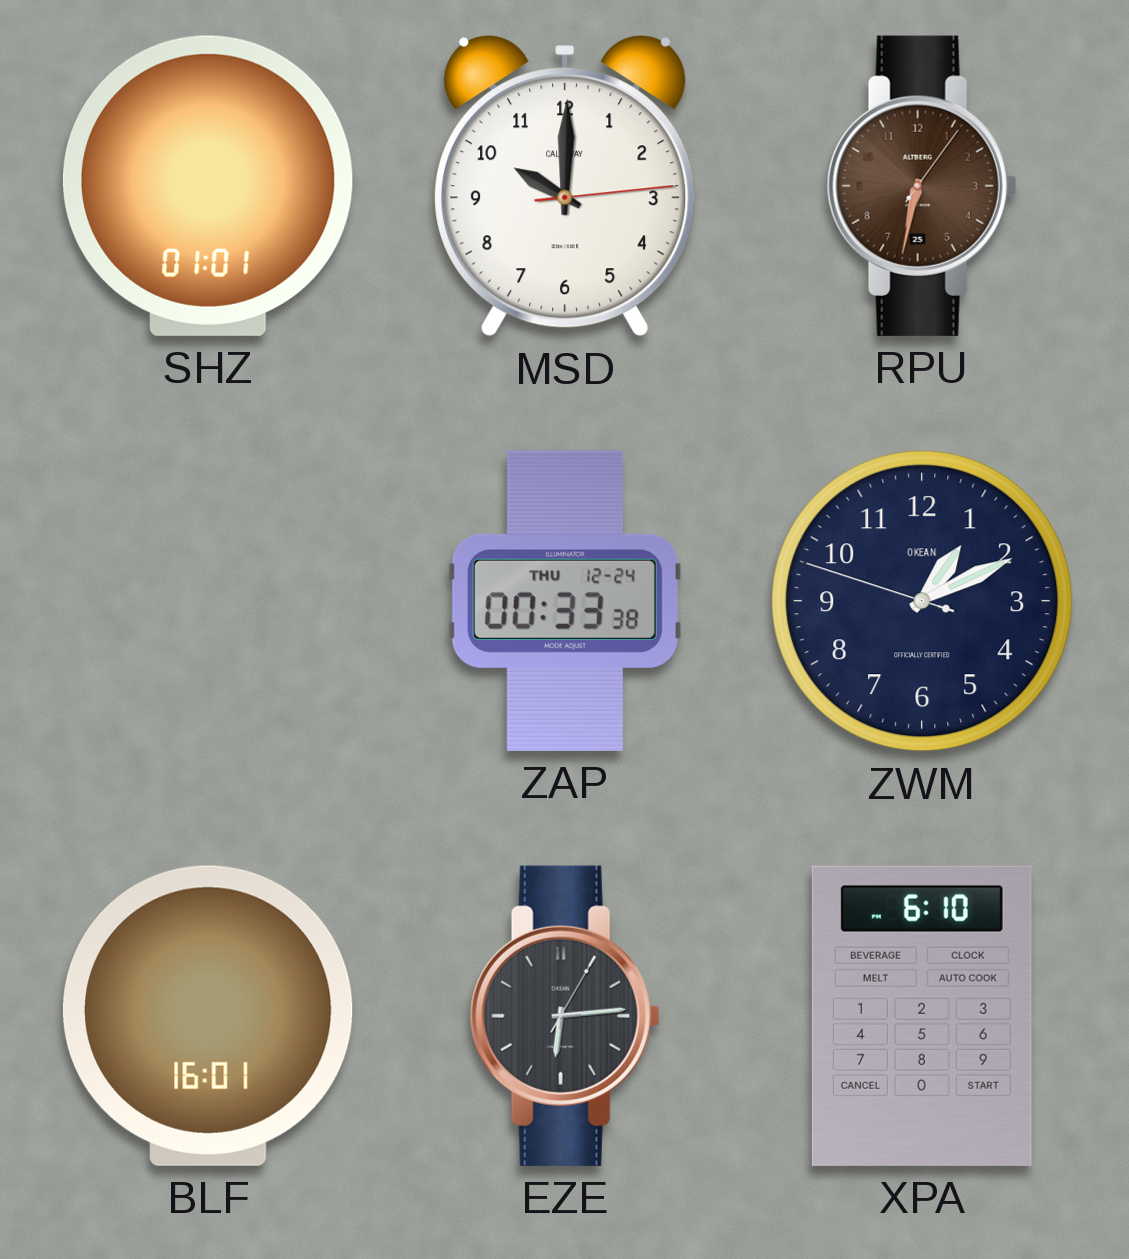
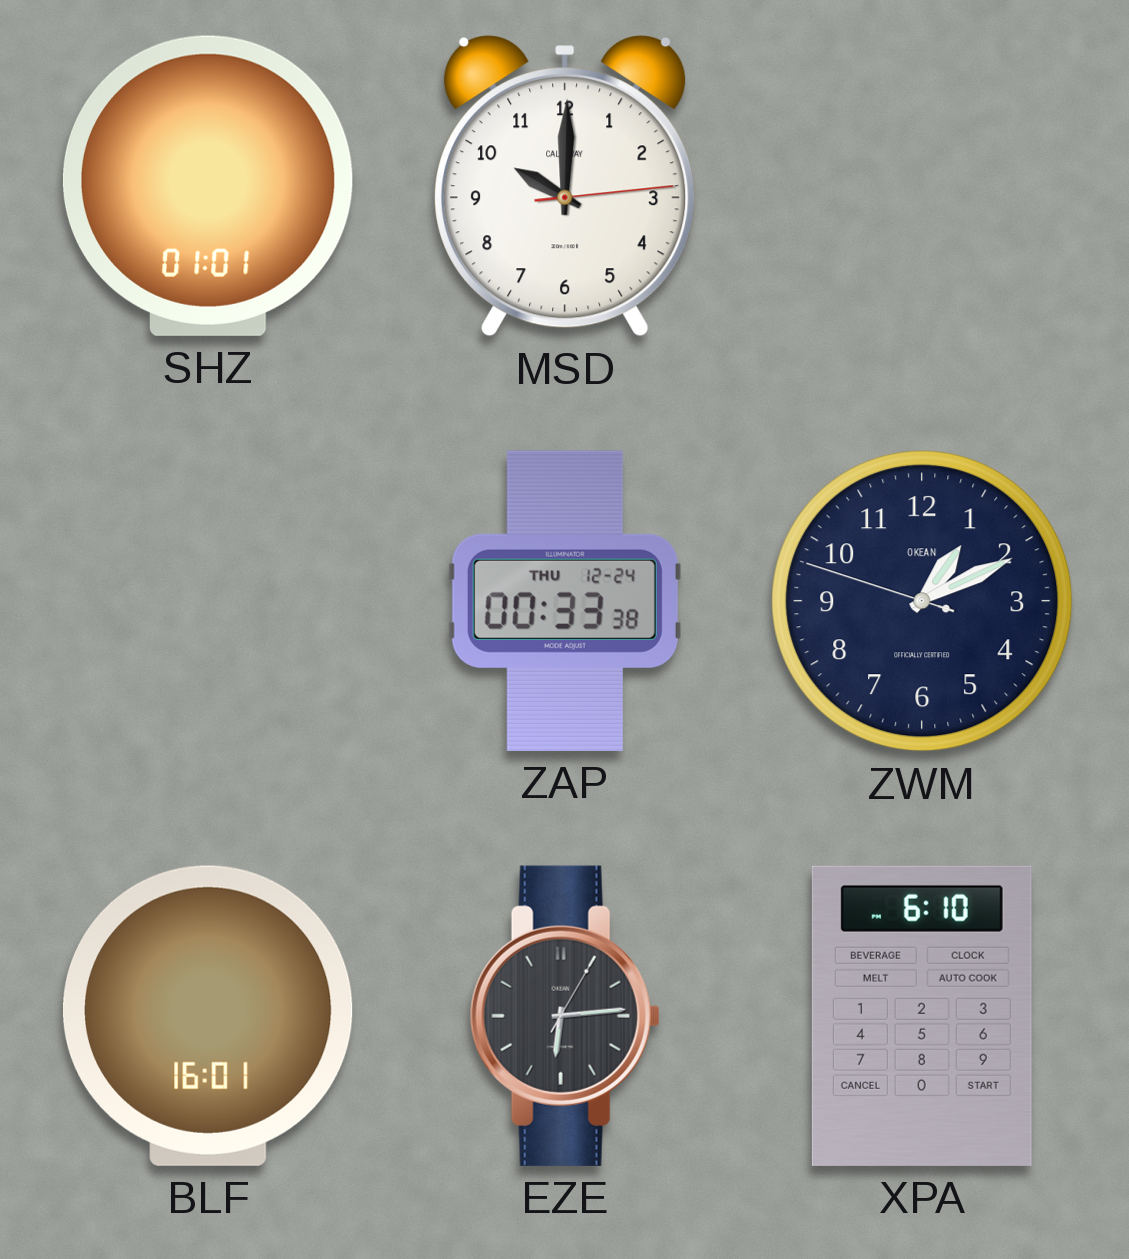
RPU: 6:32 -> none (922, 186)
